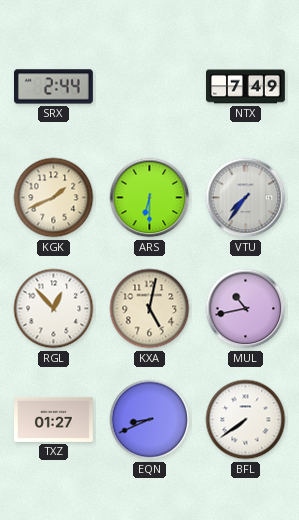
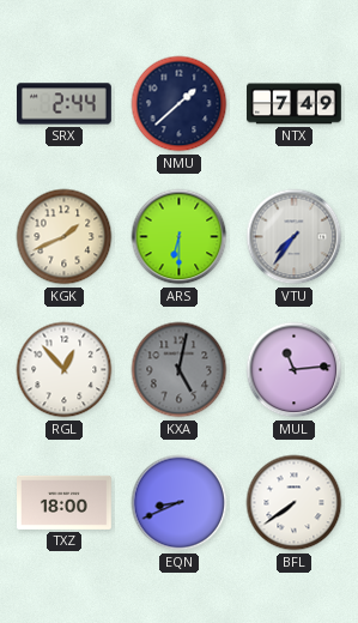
NMU: none -> 1:38 (180, 104)
KXA dial: cream -> grey (180, 370)
MUL: 10:43 -> 11:14 (295, 370)
TXZ: 01:27 -> 18:00 (65, 502)
